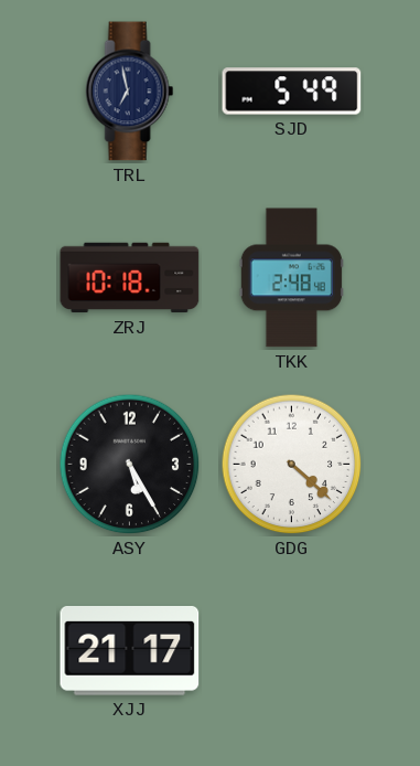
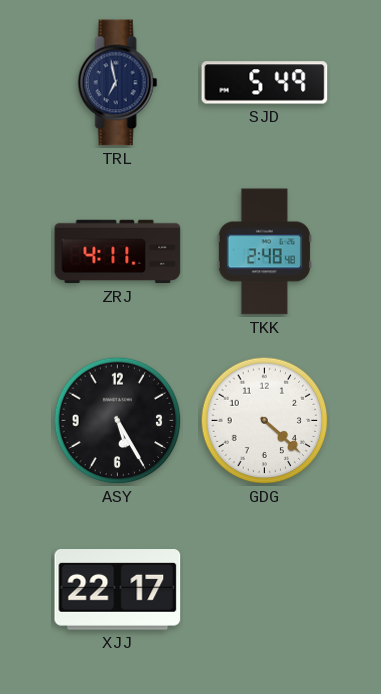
ZRJ: 10:18 -> 4:11 (118, 252)
XJJ: 21:17 -> 22:17 (118, 590)
